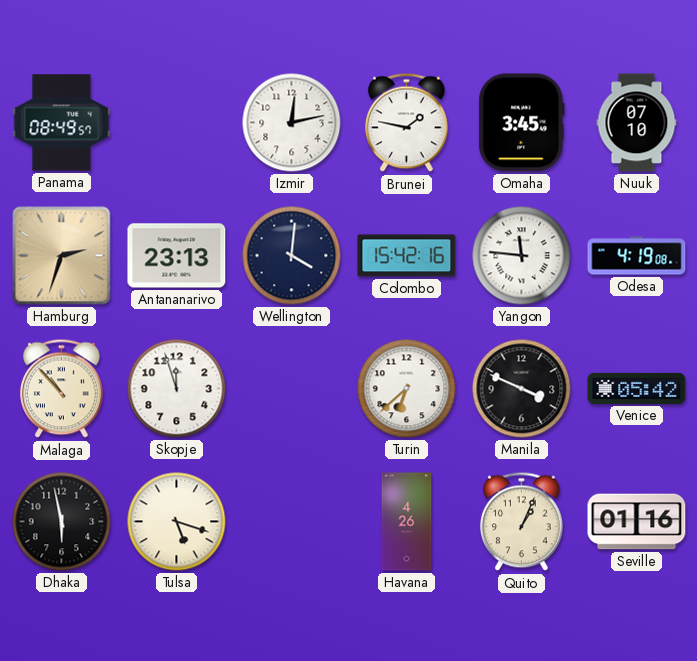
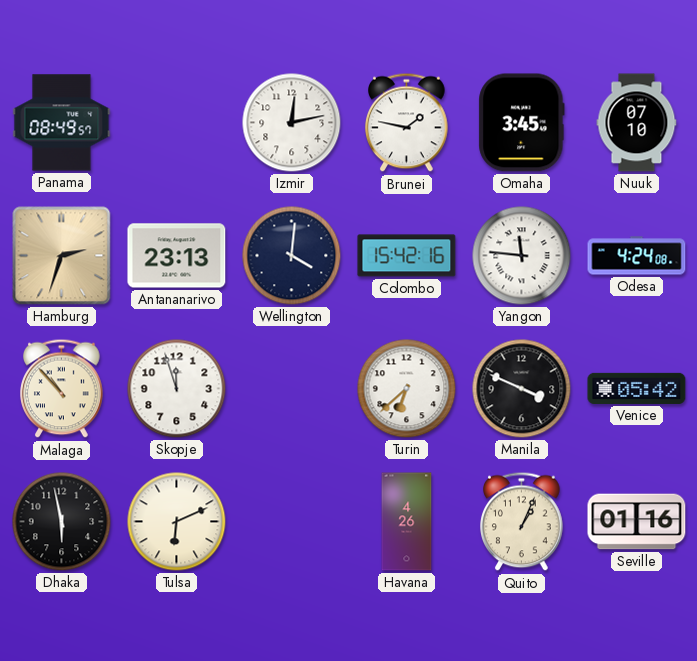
Odesa: 4:19 -> 4:24 (637, 256)
Tulsa: 5:18 -> 6:11 (177, 522)
